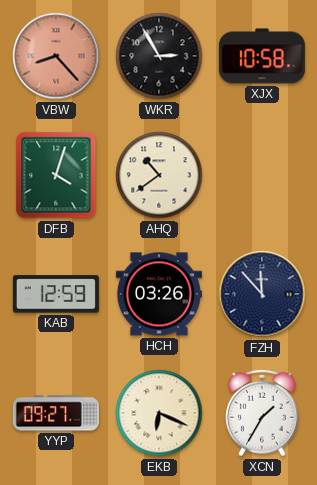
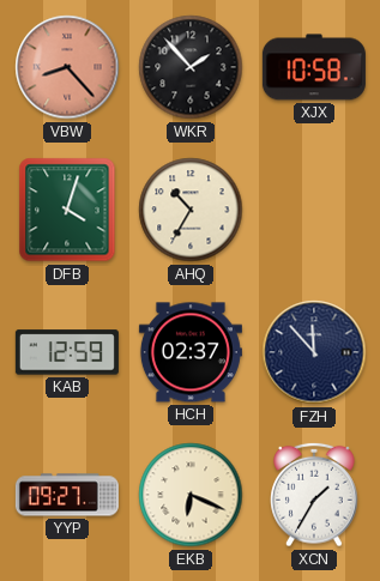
WKR: 2:55 -> 1:53 (191, 67)
AHQ: 10:39 -> 10:35 (191, 210)
HCH: 03:26 -> 02:37 (191, 352)
